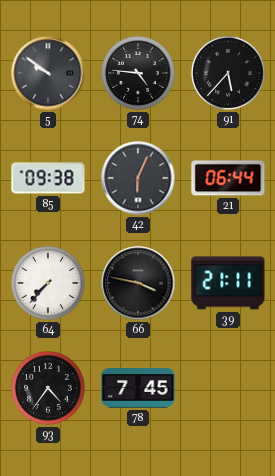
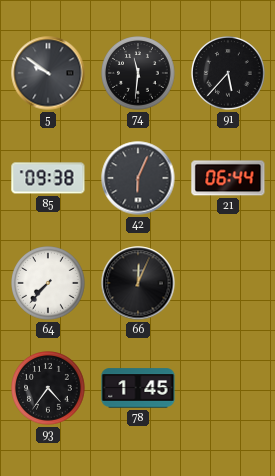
74: 4:46 -> 11:31 (138, 73)
66: 3:47 -> 12:04 (138, 283)
39: 21:11 -> none (228, 283)
78: 7:45 -> 1:45 (138, 388)
